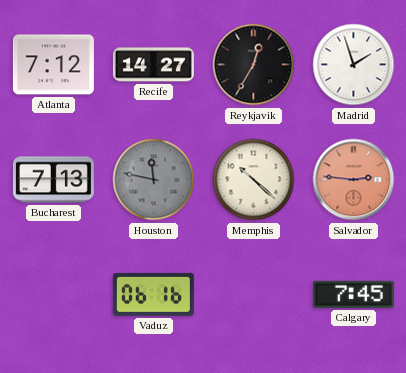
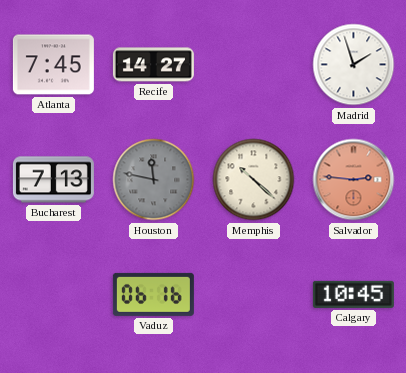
Atlanta: 7:12 -> 7:45 (53, 65)
Reykjavik: 12:35 -> none (254, 65)
Calgary: 7:45 -> 10:45 (353, 294)
